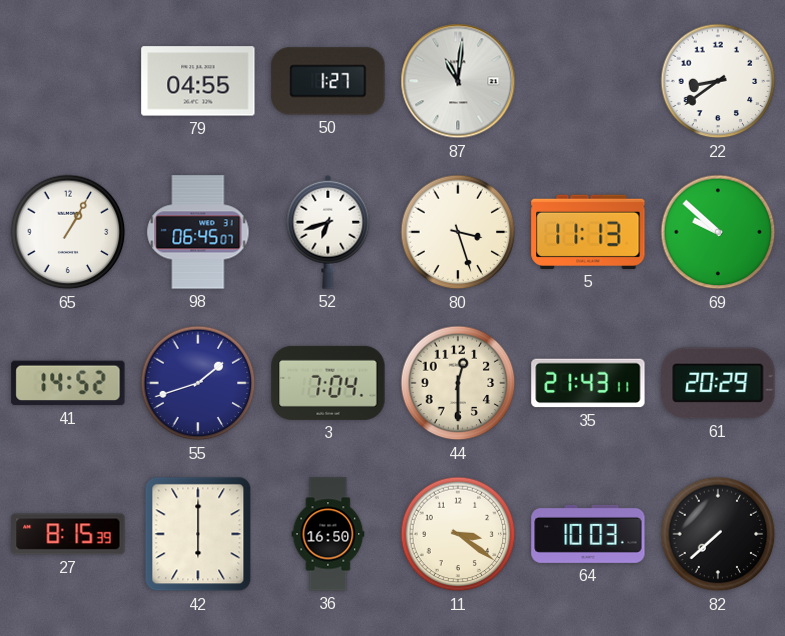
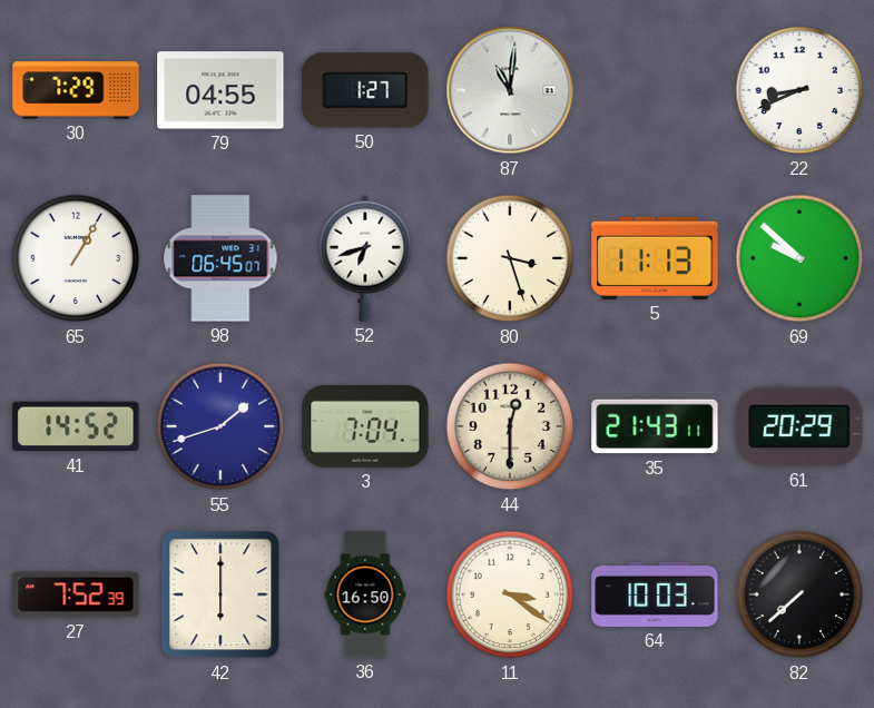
30: none -> 7:29 (76, 90)
22: 8:39 -> 8:41 (799, 90)
27: 8:15 -> 7:52 (76, 594)
